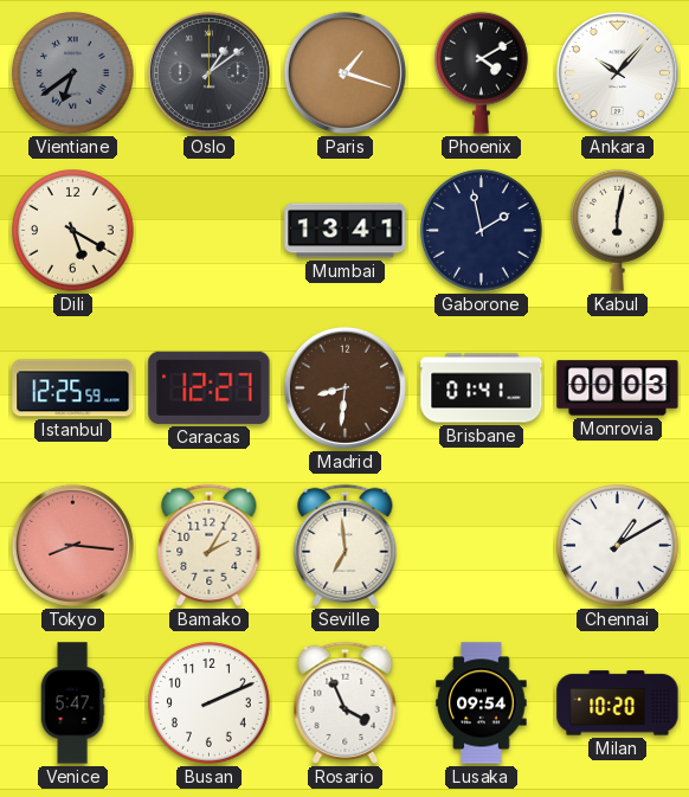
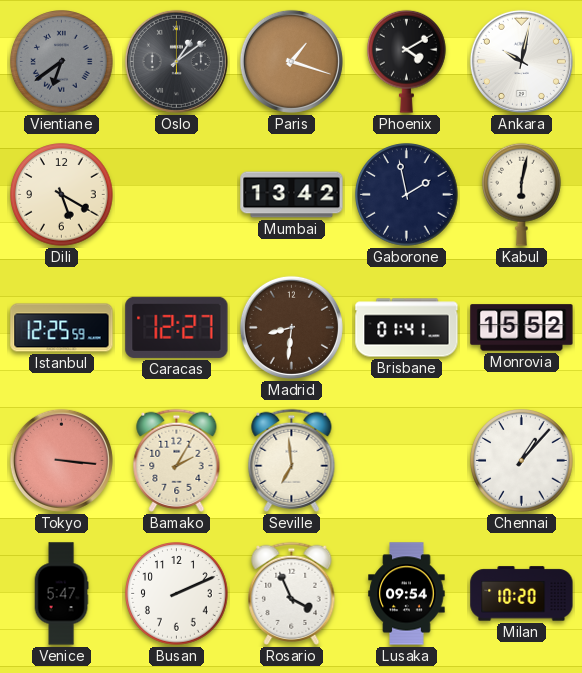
Ankara: 10:07 -> 10:02 (521, 61)
Mumbai: 13:41 -> 13:42 (292, 195)
Monrovia: 00:03 -> 15:52 (522, 328)
Tokyo: 8:16 -> 3:16 (61, 460)
Chennai: 1:10 -> 1:07 (522, 461)
